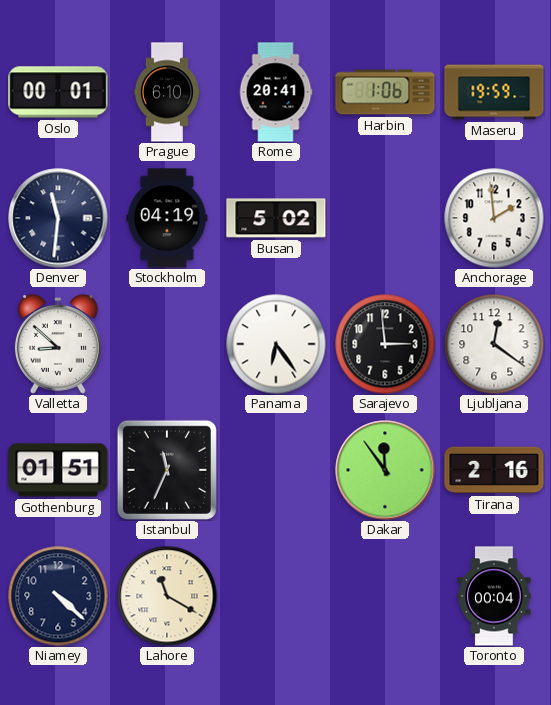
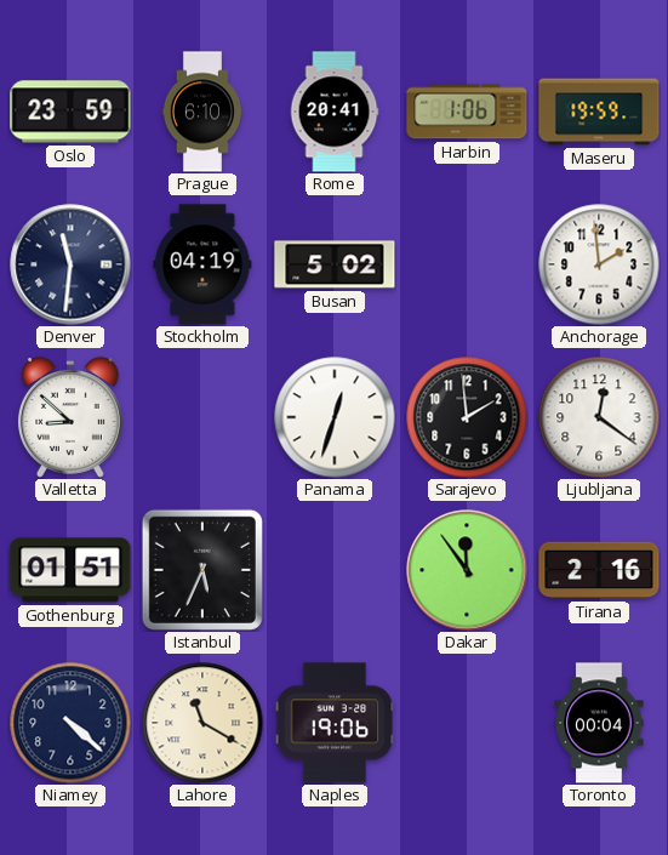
Oslo: 00:01 -> 23:59 (70, 112)
Panama: 6:24 -> 12:33 (335, 417)
Sarajevo: 2:59 -> 1:59 (467, 417)
Istanbul: 11:34 -> 5:34 (202, 570)
Naples: none -> 19:06 (335, 723)
